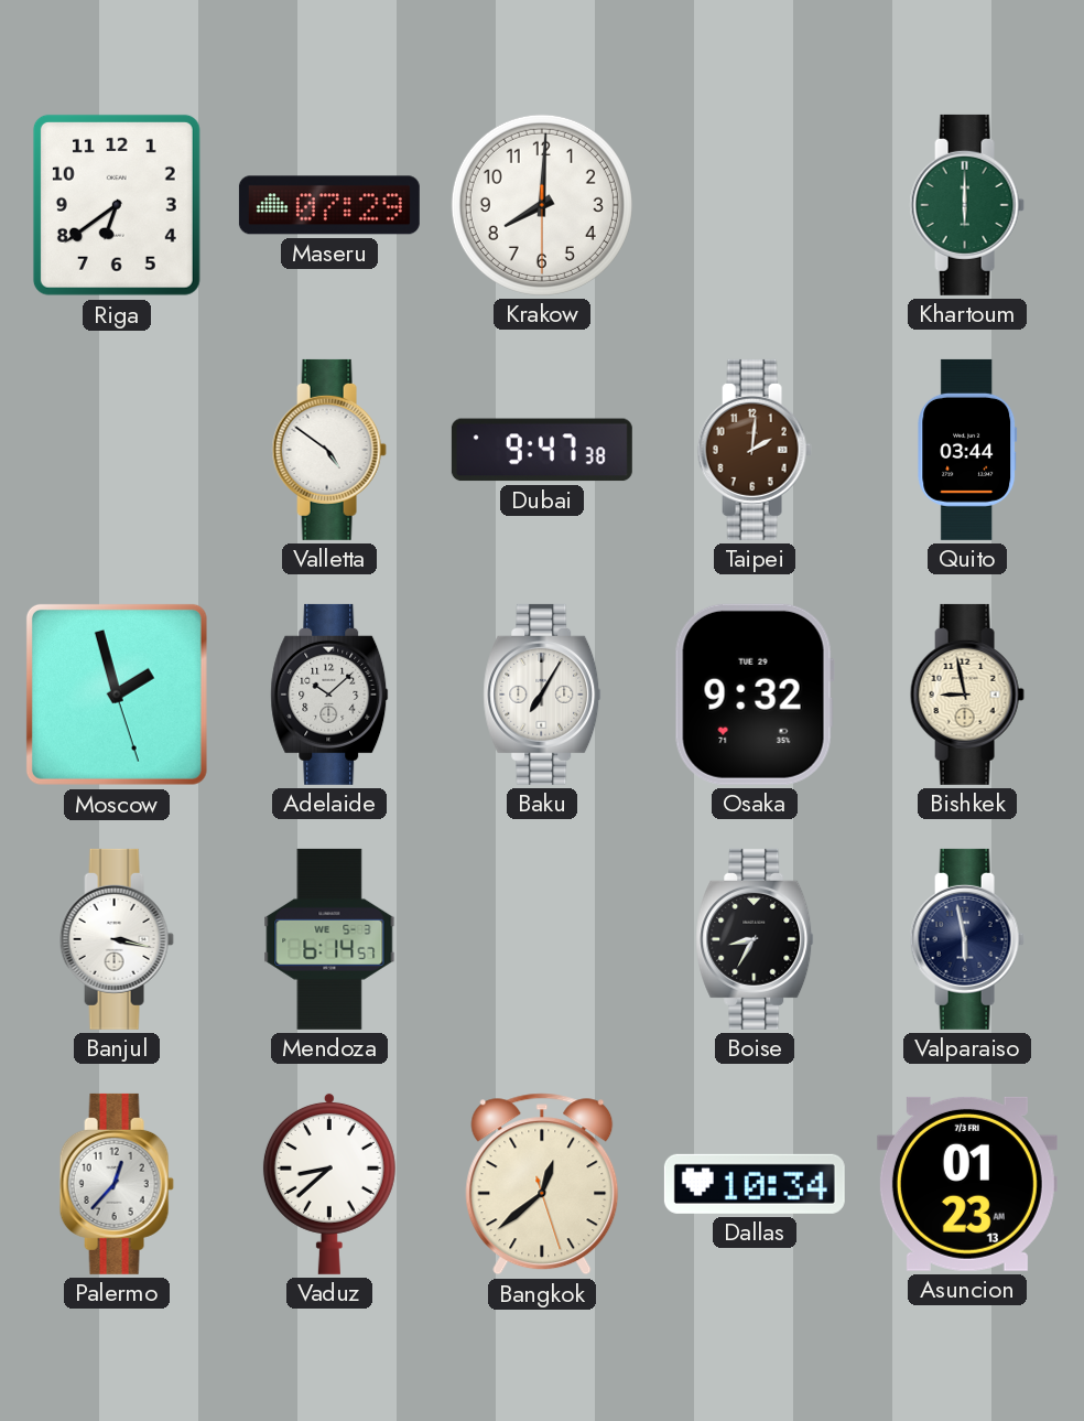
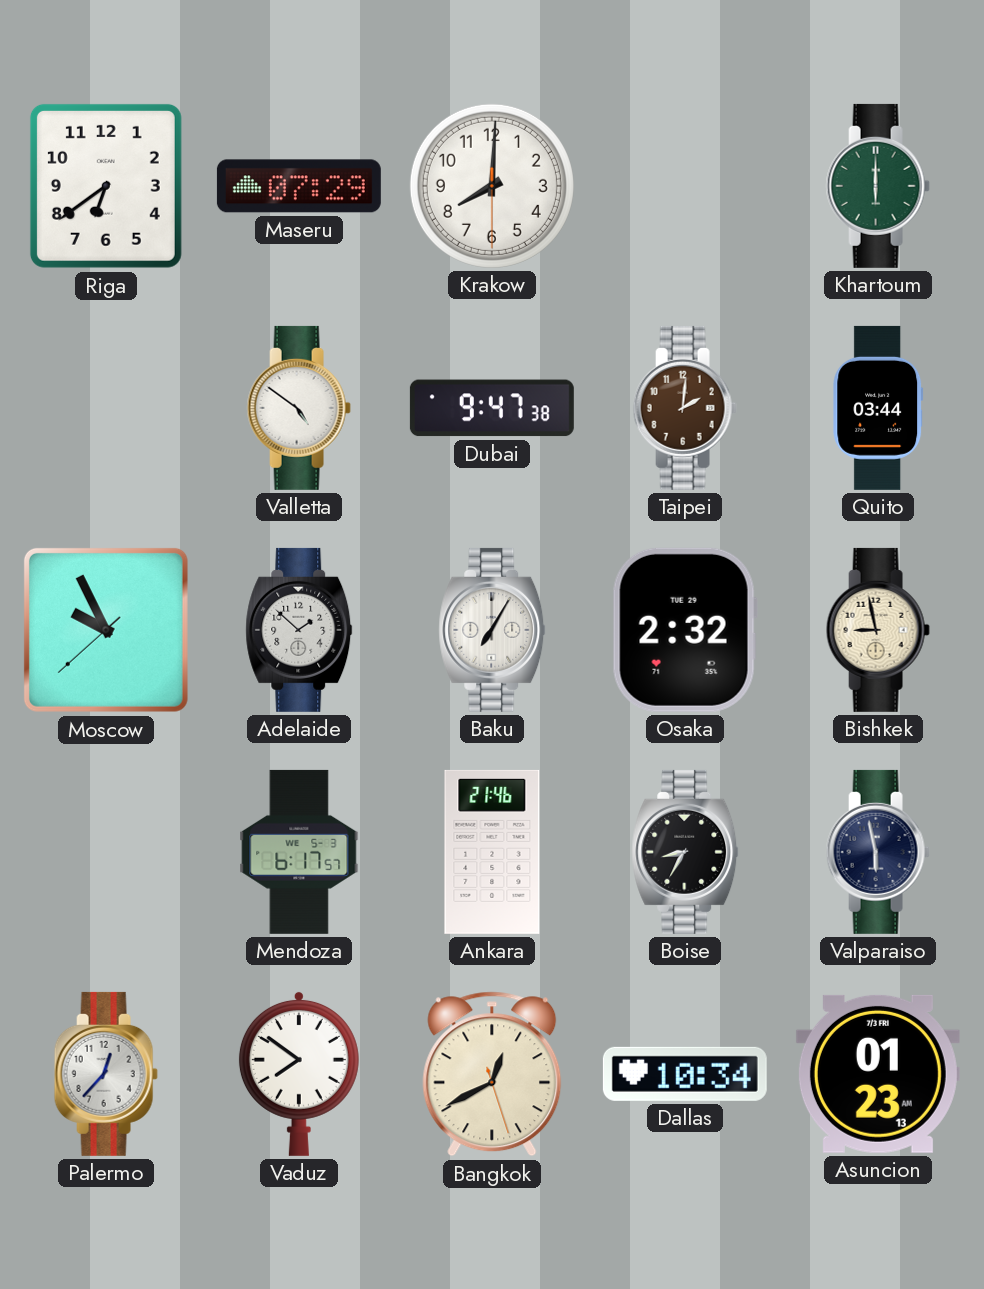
Moscow: 1:57 -> 9:55 (106, 630)
Adelaide: 10:08 -> 1:52 (299, 630)
Osaka: 9:32 -> 2:32 (685, 630)
Banjul: 3:17 -> none (117, 939)
Mendoza: 6:14 -> 6:17 (299, 852)
Ankara: none -> 21:46 (492, 852)
Vaduz: 8:38 -> 7:51 (299, 1073)
Bangkok: 12:38 -> 12:40 (492, 1074)
